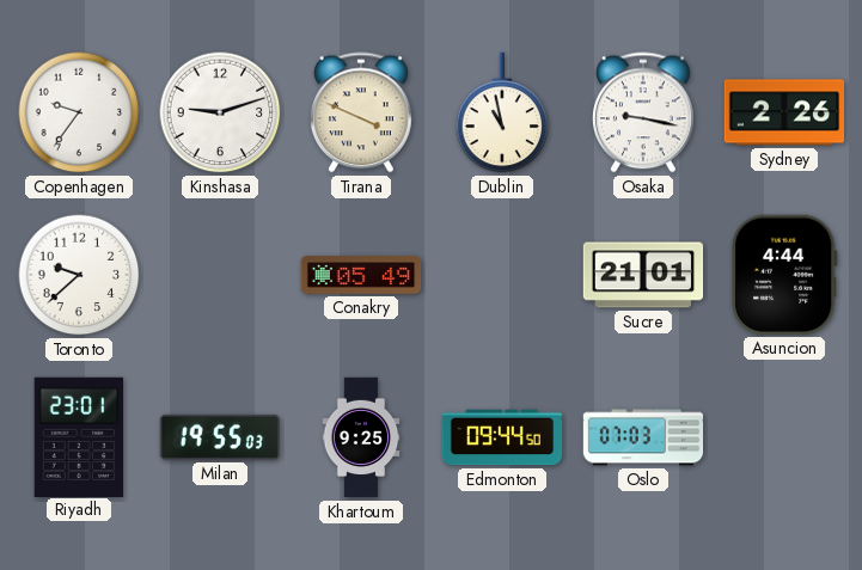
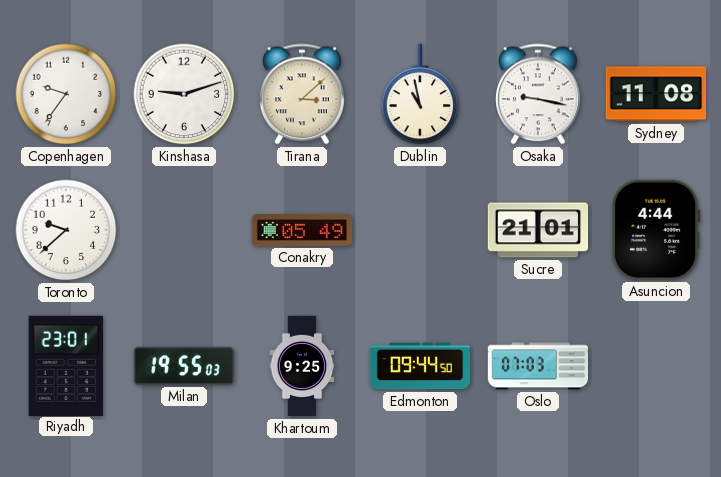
Tirana: 3:49 -> 3:08 (303, 94)
Sydney: 2:26 -> 11:08 (656, 94)
